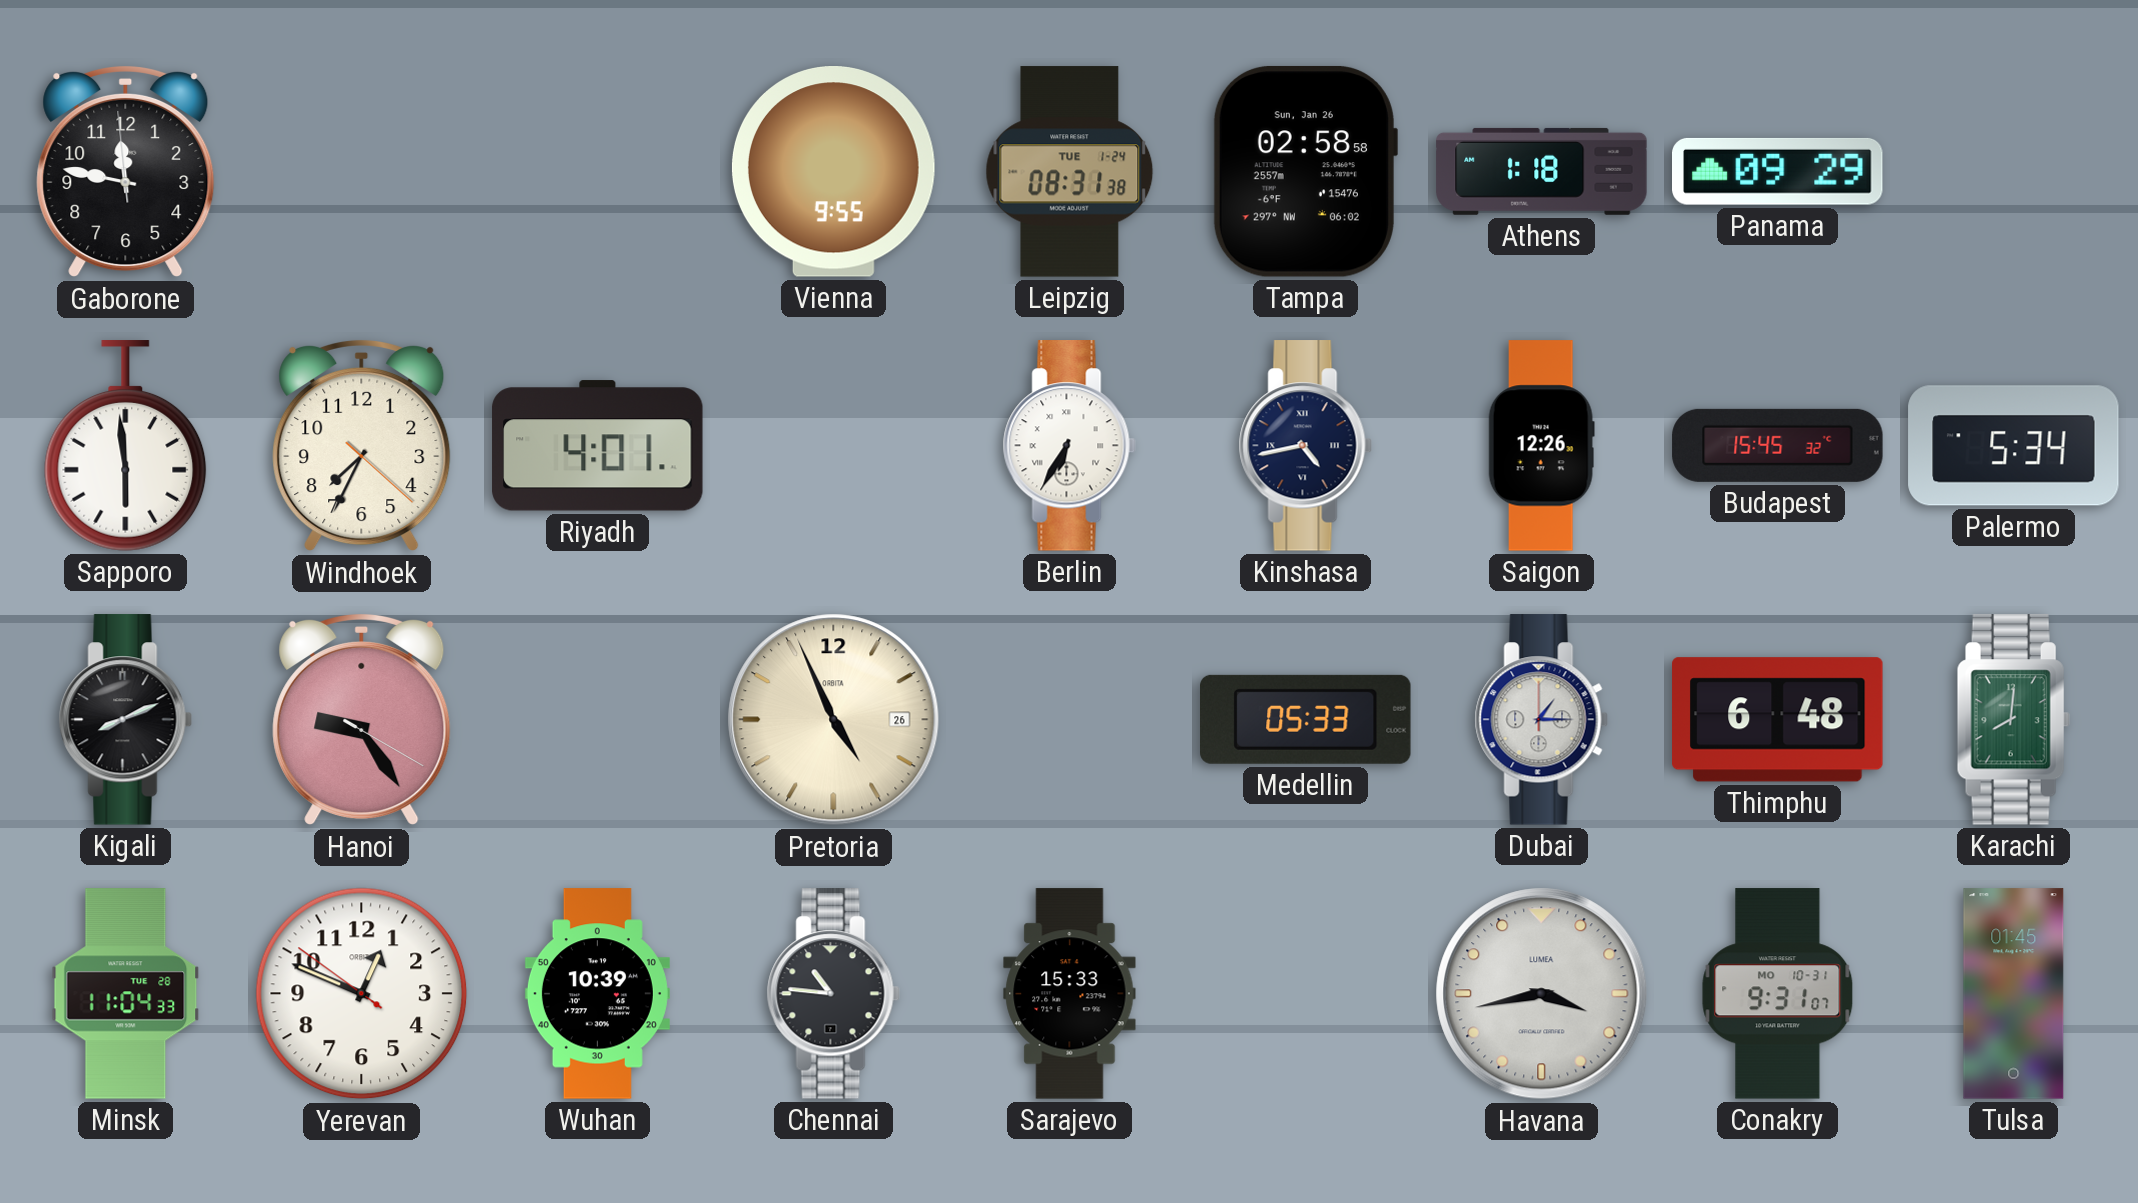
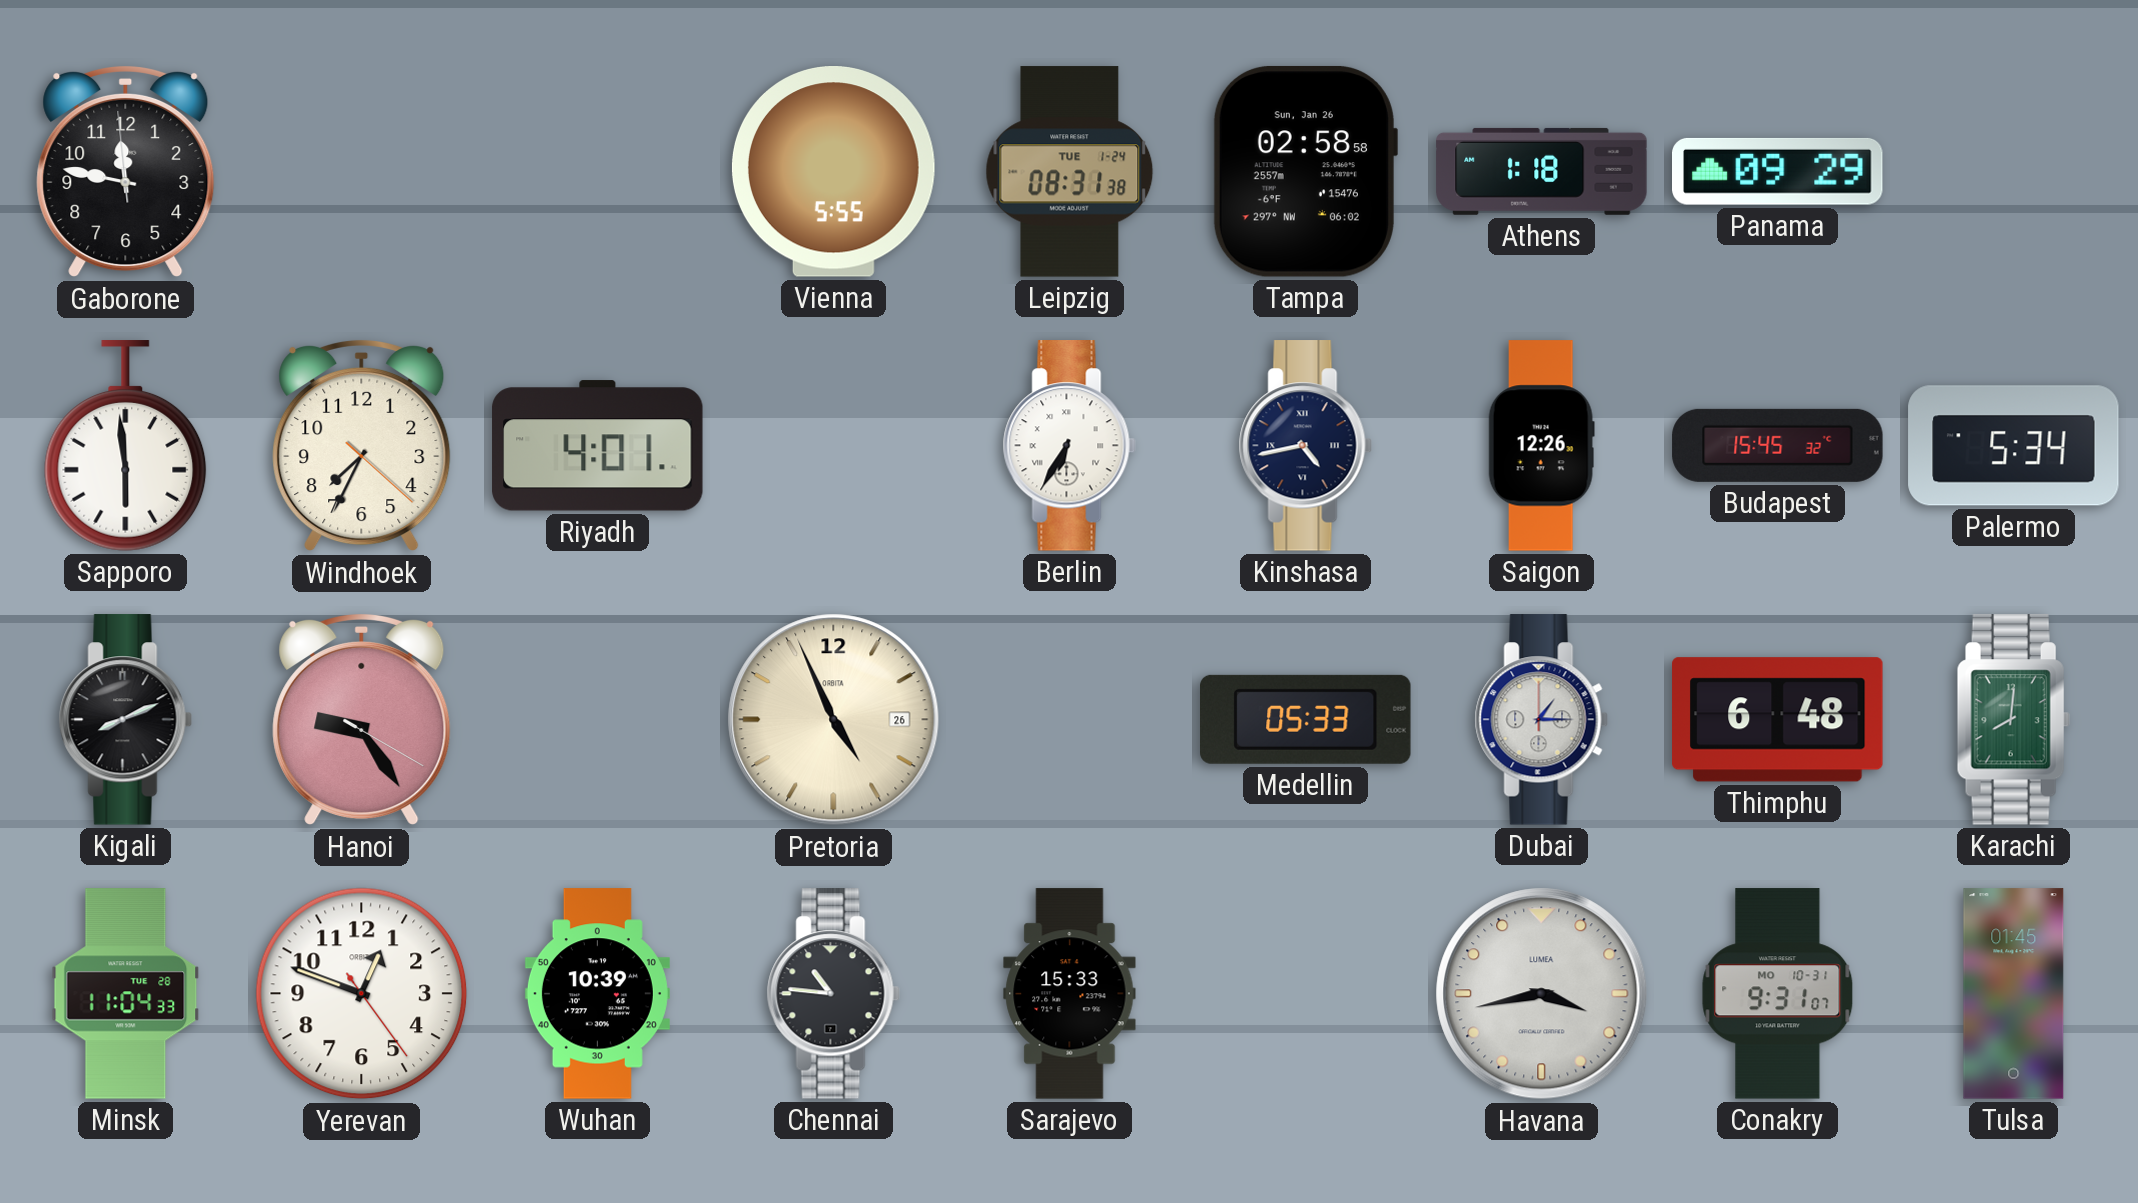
Vienna: 9:55 -> 5:55 (833, 172)
Yerevan: 12:48:51 -> 12:48:24 (362, 994)
